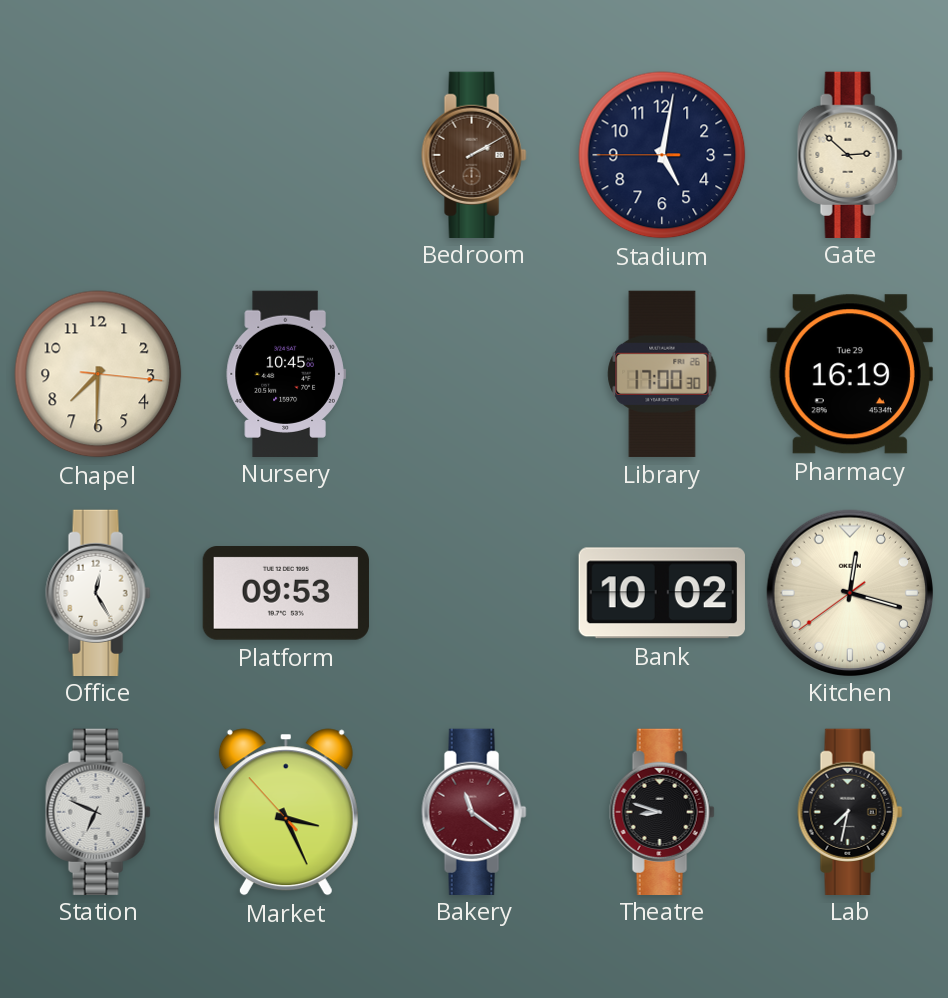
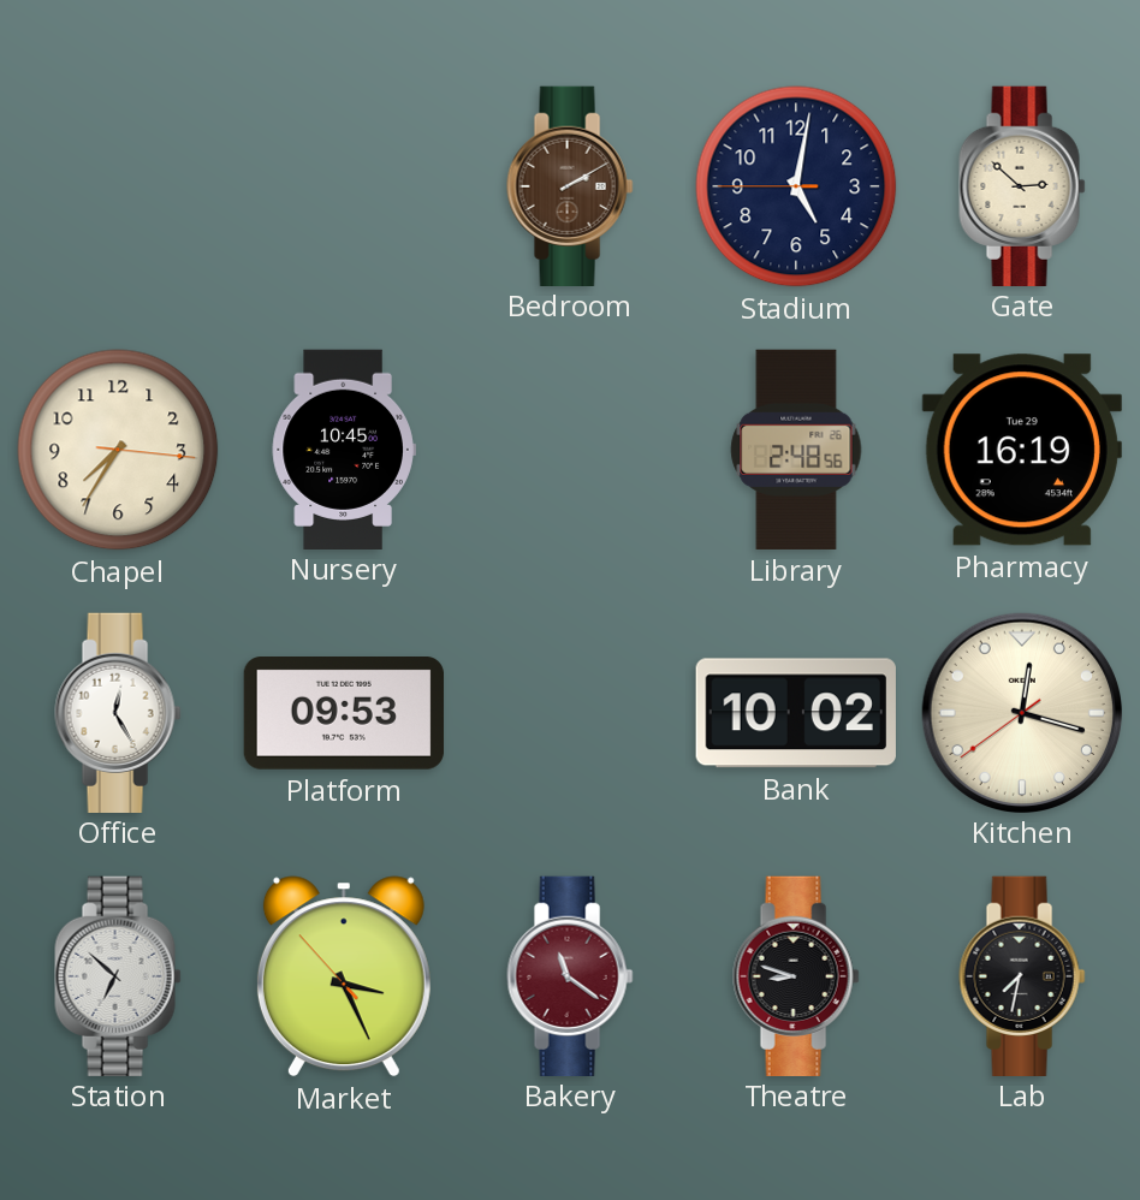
Chapel: 7:30 -> 7:35 (118, 450)
Library: 17:00 -> 2:48 (796, 450)
Station: 6:49 -> 6:52 (118, 975)
